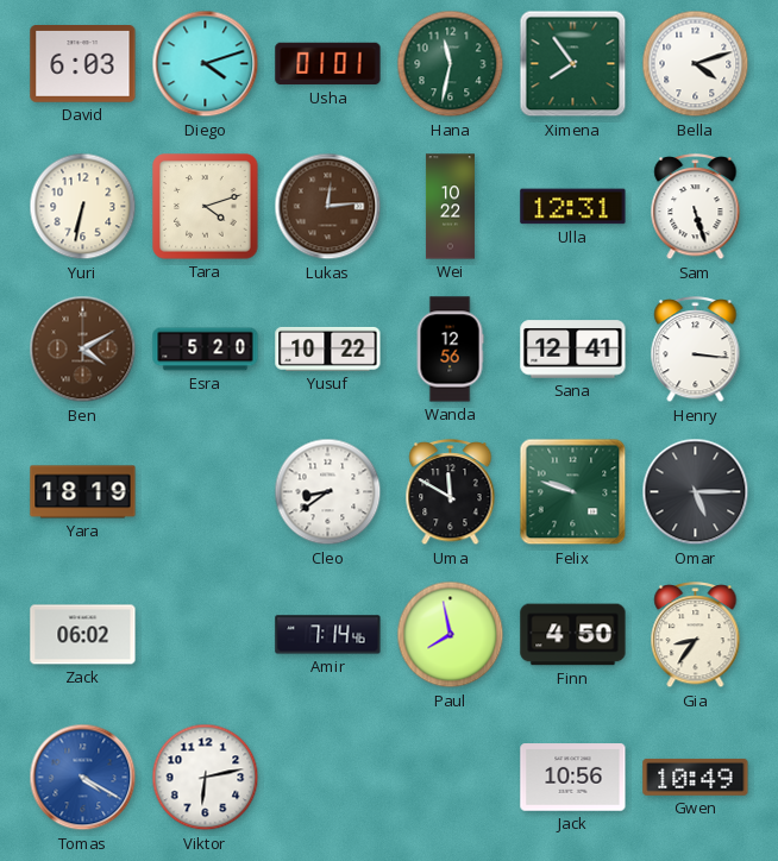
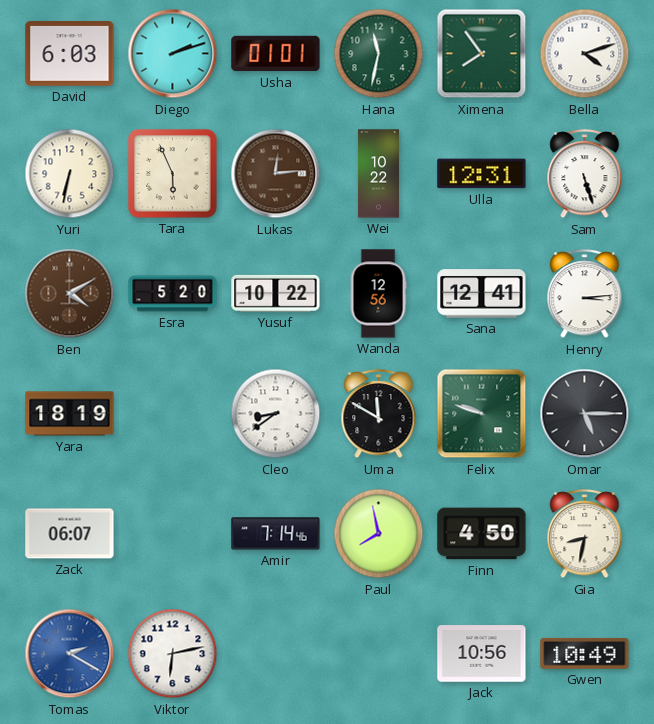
Diego: 4:12 -> 2:12 (173, 54)
Tara: 4:12 -> 5:56 (173, 174)
Henry: 3:16 -> 3:14 (585, 294)
Zack: 06:02 -> 06:07 (70, 534)
Gia: 8:36 -> 8:32 (585, 534)
Tomas: 4:20 -> 2:20 (70, 654)
